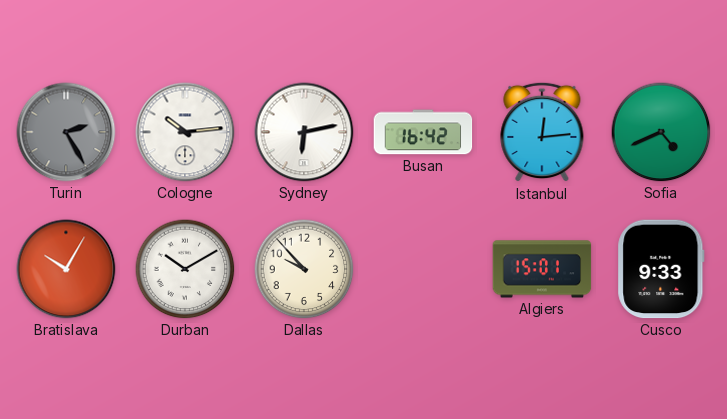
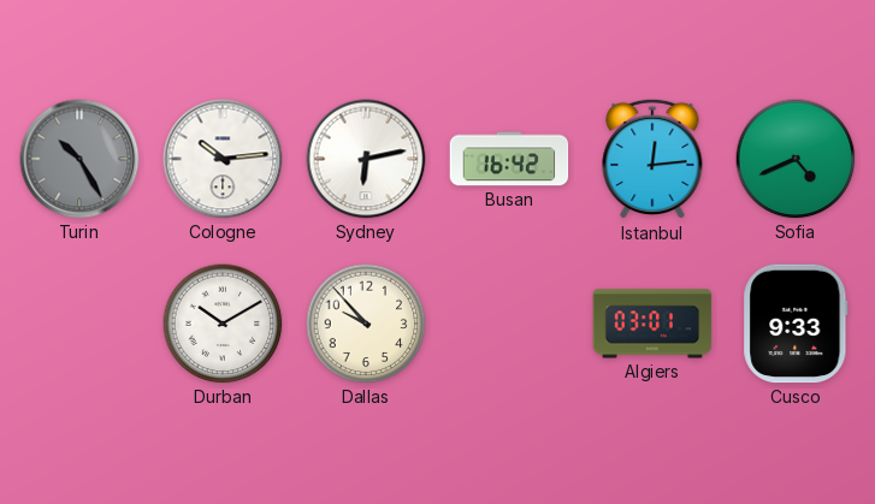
Turin: 2:25 -> 10:25 (79, 159)
Bratislava: 10:05 -> none (66, 269)
Algiers: 15:01 -> 03:01 (652, 324)
